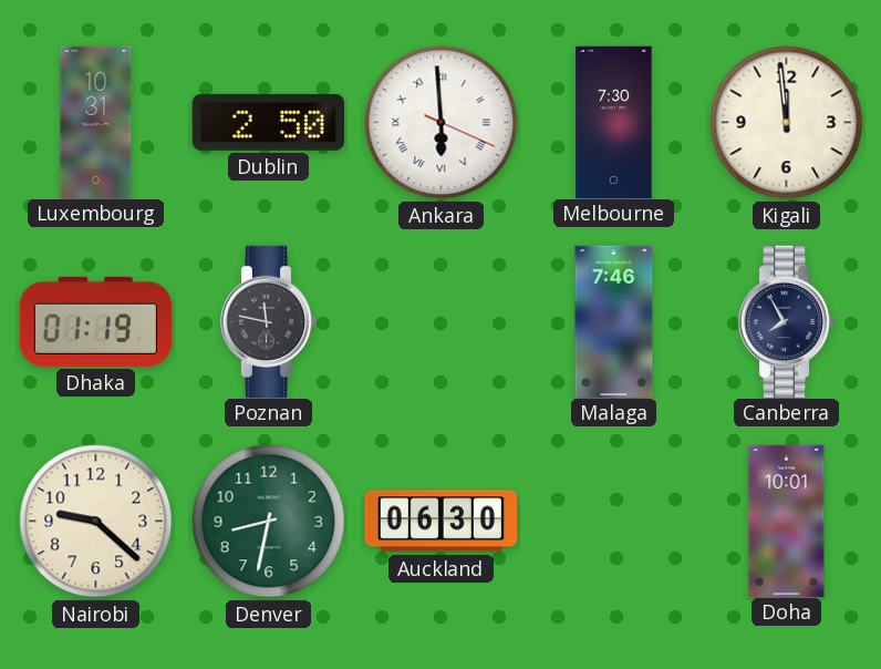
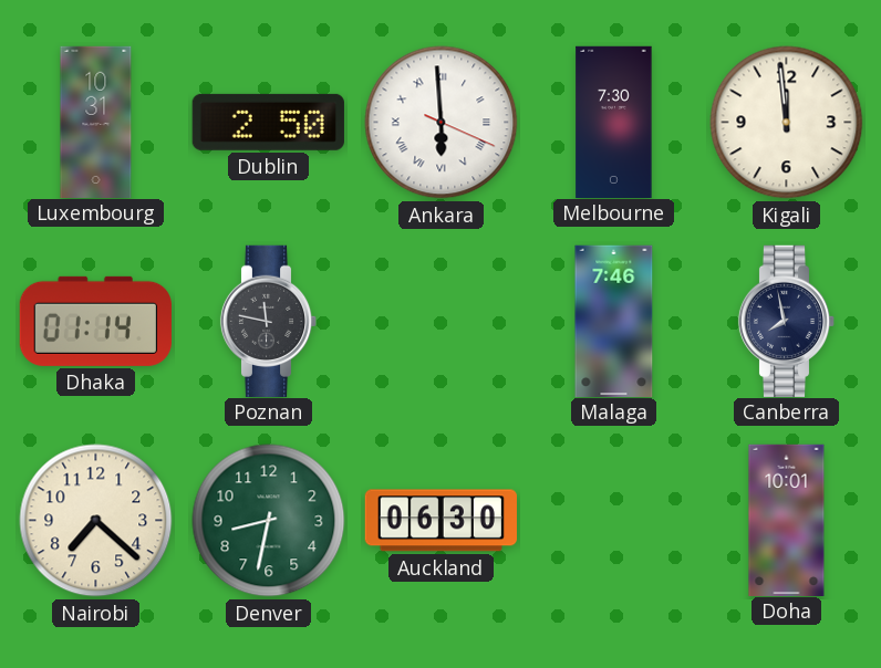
Dhaka: 01:19 -> 01:14 (95, 321)
Canberra: 7:55 -> 7:58 (787, 321)
Nairobi: 9:22 -> 7:22 (96, 521)
